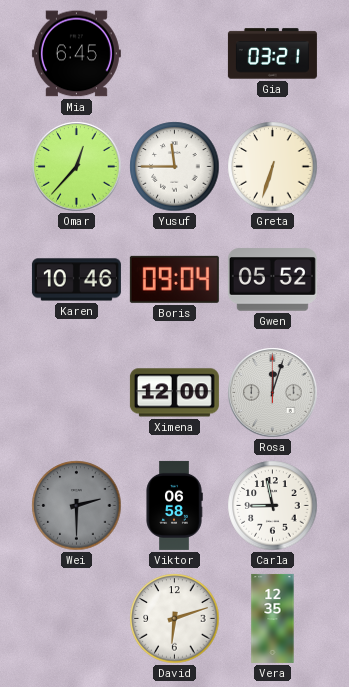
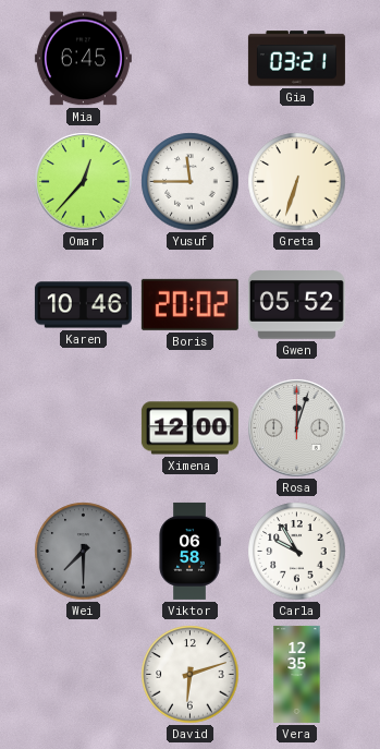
Boris: 09:04 -> 20:02 (189, 304)
Wei: 2:30 -> 7:30 (84, 552)
Carla: 8:58 -> 9:55 (297, 552)
